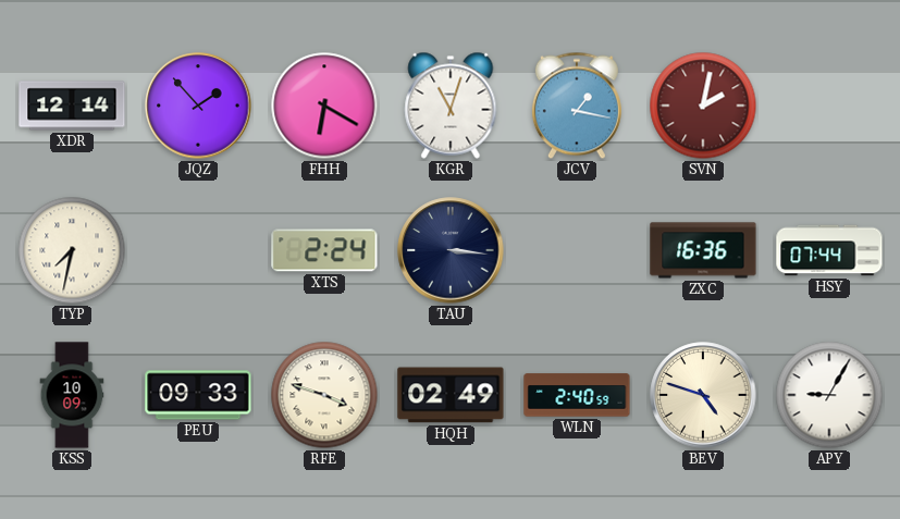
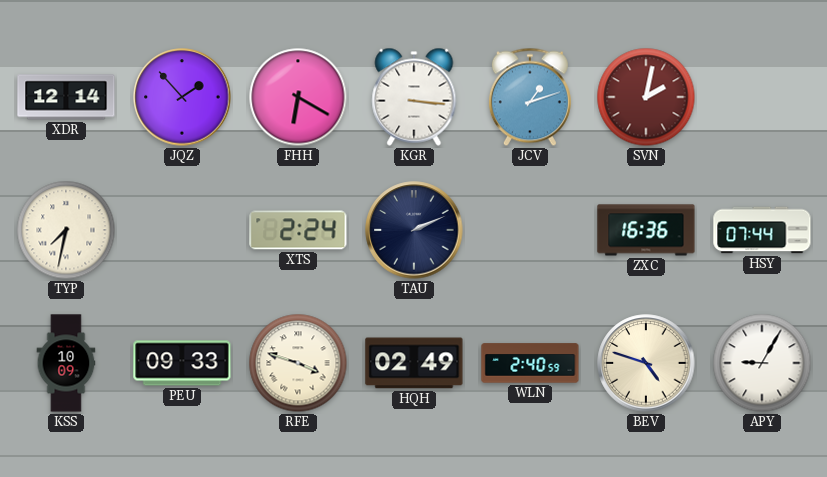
KGR: 11:03 -> 3:16 (414, 97)
JCV: 1:17 -> 1:12 (530, 97)
TAU: 3:16 -> 2:11 (414, 230)
